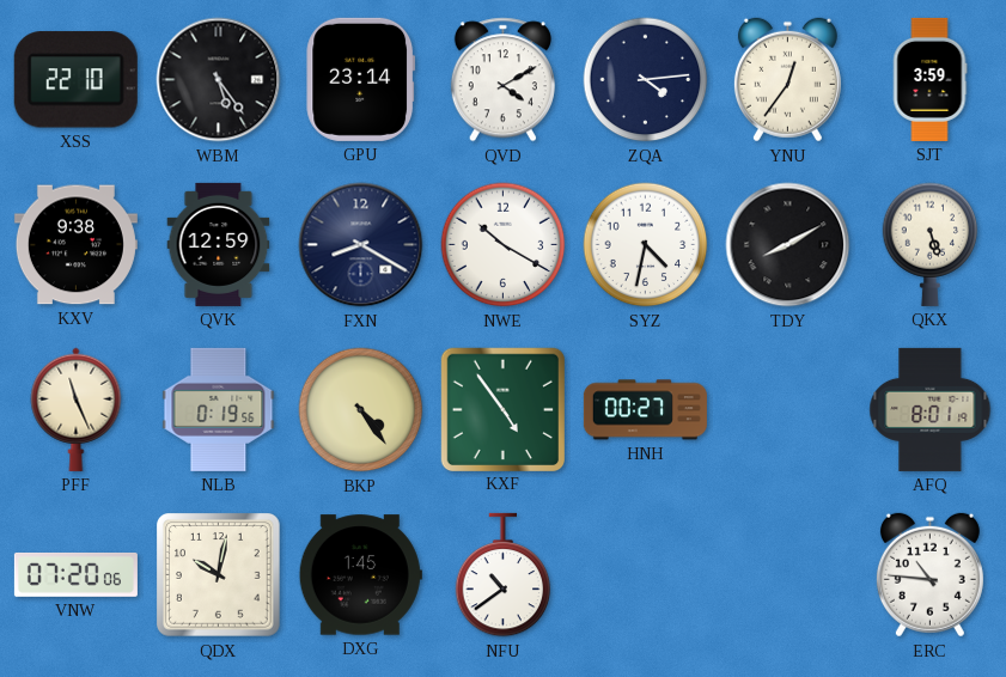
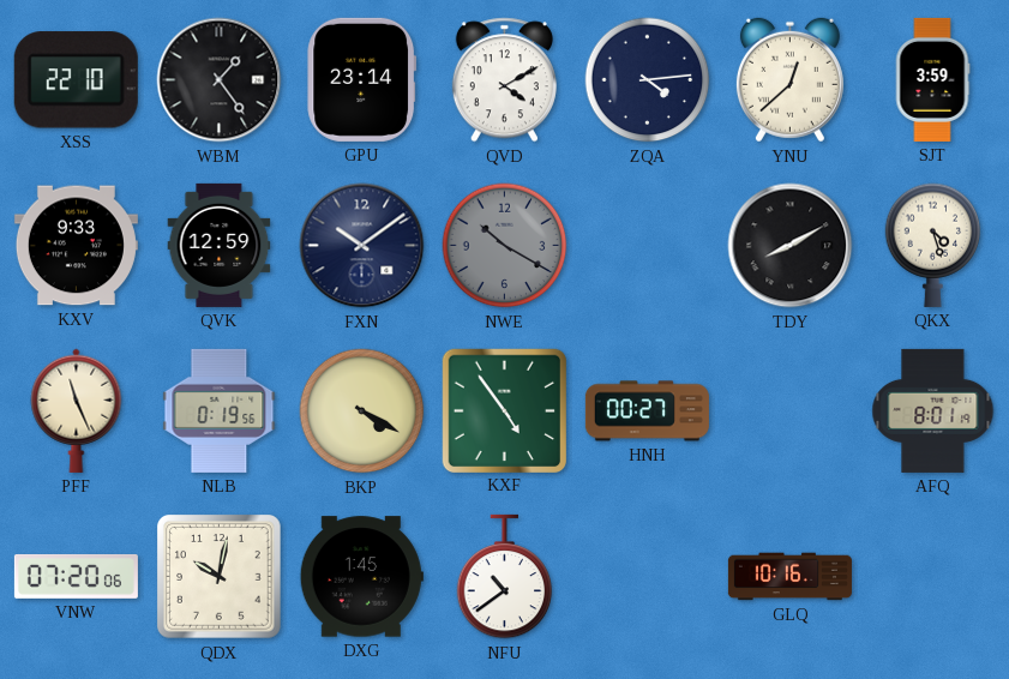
WBM: 5:24 -> 1:24 (220, 80)
YNU: 12:36 -> 12:38 (789, 80)
KXV: 9:38 -> 9:33 (76, 246)
FXN: 8:20 -> 10:09 (362, 246)
NWE dial: white -> grey (505, 246)
SYZ: 4:32 -> none (646, 245)
QKX: 5:27 -> 4:27 (933, 245)
BKP: 4:24 -> 4:20 (362, 411)
GLQ: none -> 10:16 (789, 577)
ERC: 10:46 -> none (929, 575)
